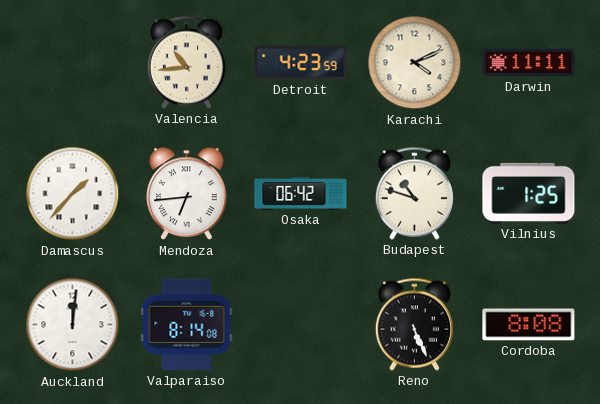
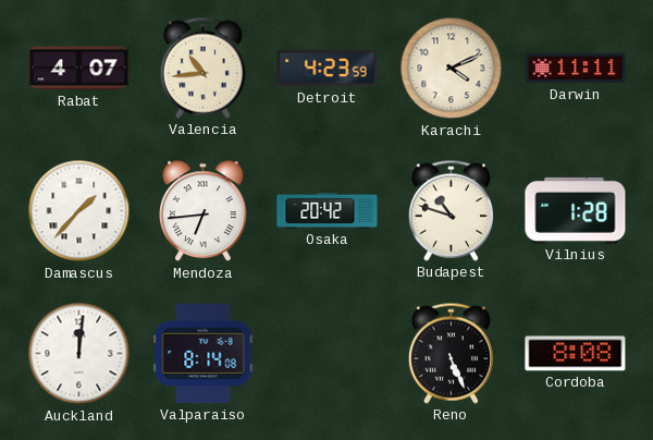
Rabat: none -> 4:07 (79, 69)
Osaka: 06:42 -> 20:42 (328, 210)
Vilnius: 1:25 -> 1:28 (576, 210)
